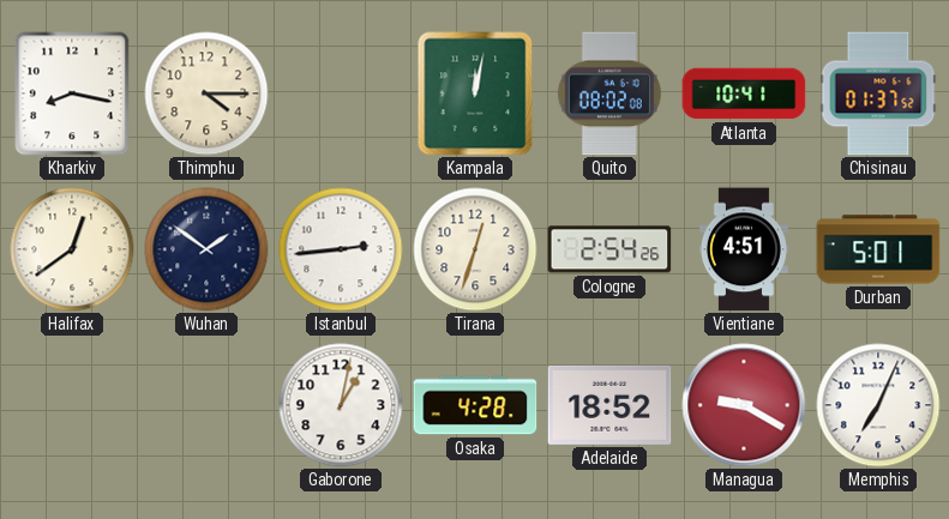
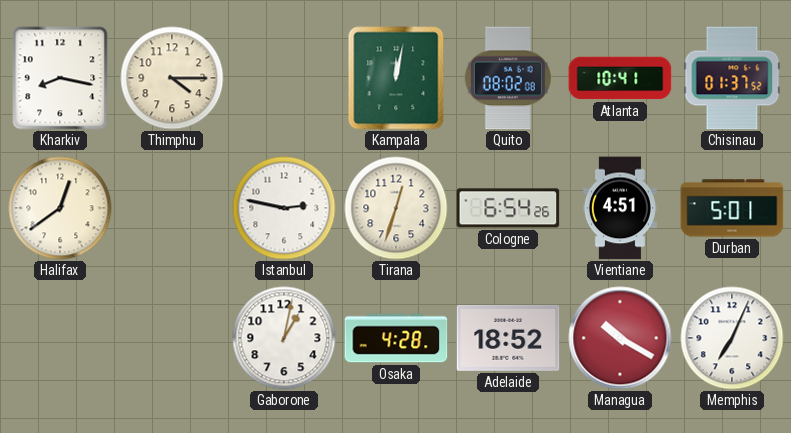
Wuhan: 1:51 -> none (206, 249)
Istanbul: 2:44 -> 2:47 (284, 208)
Cologne: 2:54 -> 6:54 (508, 208)
Managua: 9:20 -> 10:20 (620, 338)
